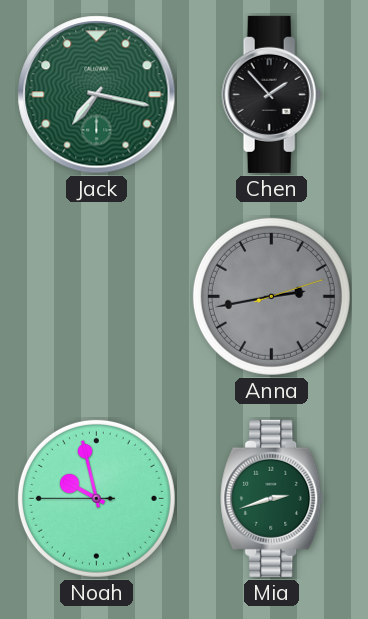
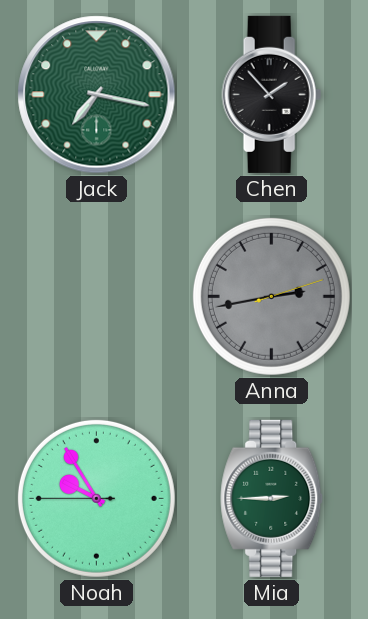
Noah: 9:57 -> 9:54 (96, 498)
Mia: 2:42 -> 2:45 (272, 498)
